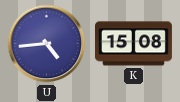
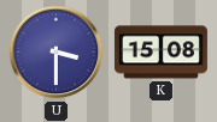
U: 4:44 -> 3:30 (57, 53)
